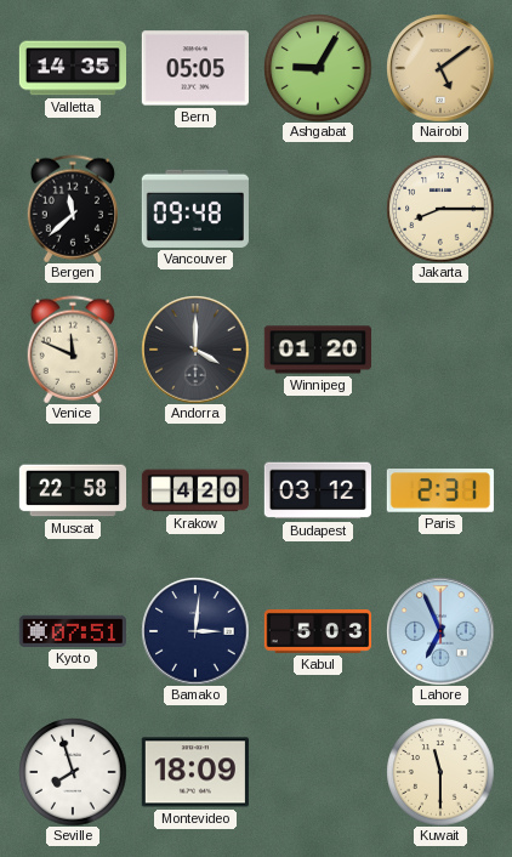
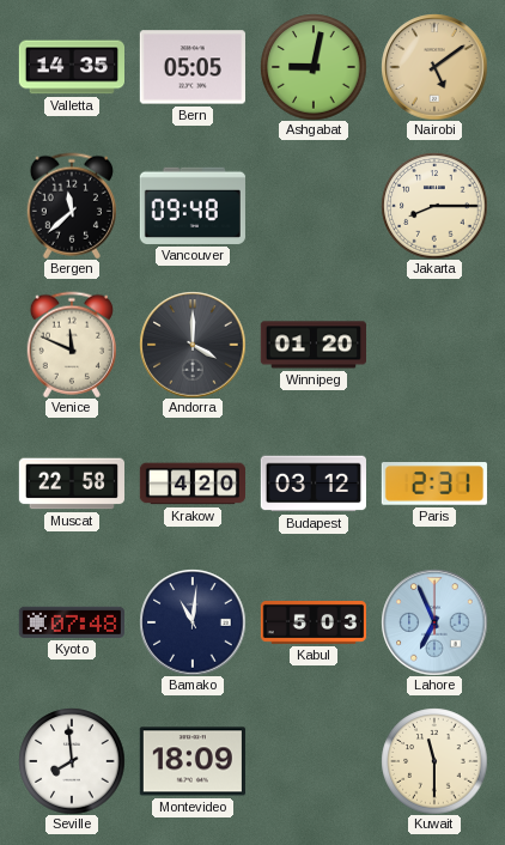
Ashgabat: 9:05 -> 9:02 (314, 67)
Kyoto: 07:51 -> 07:48 (72, 622)
Bamako: 3:01 -> 11:01 (193, 622)
Seville: 7:57 -> 7:59 (72, 761)
